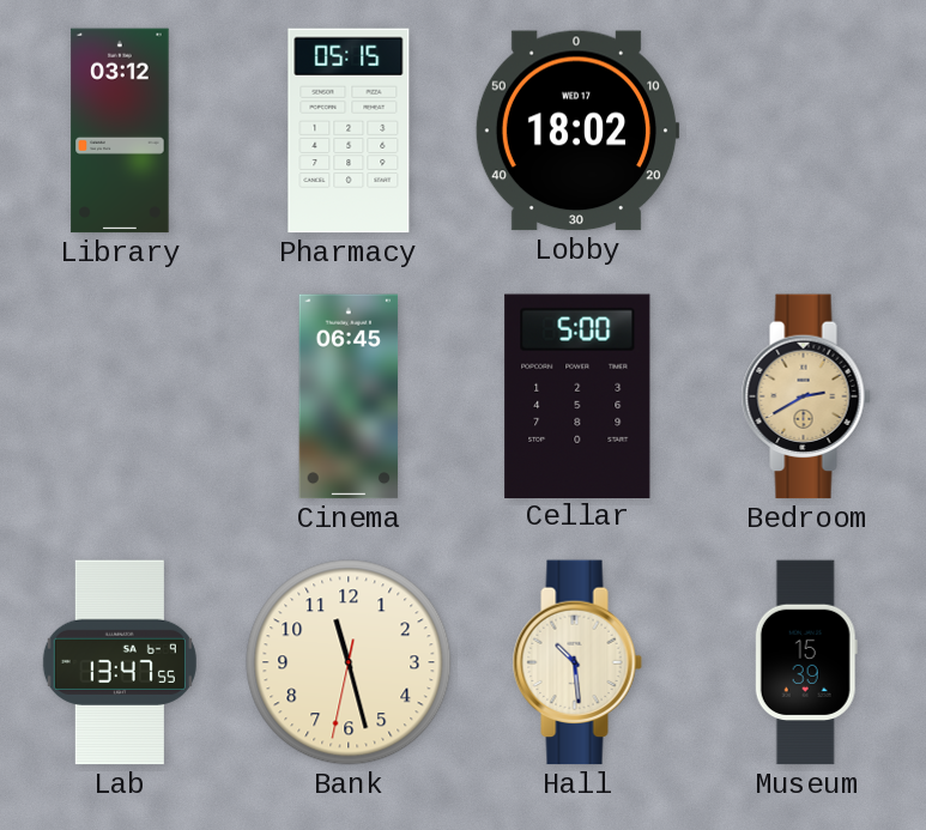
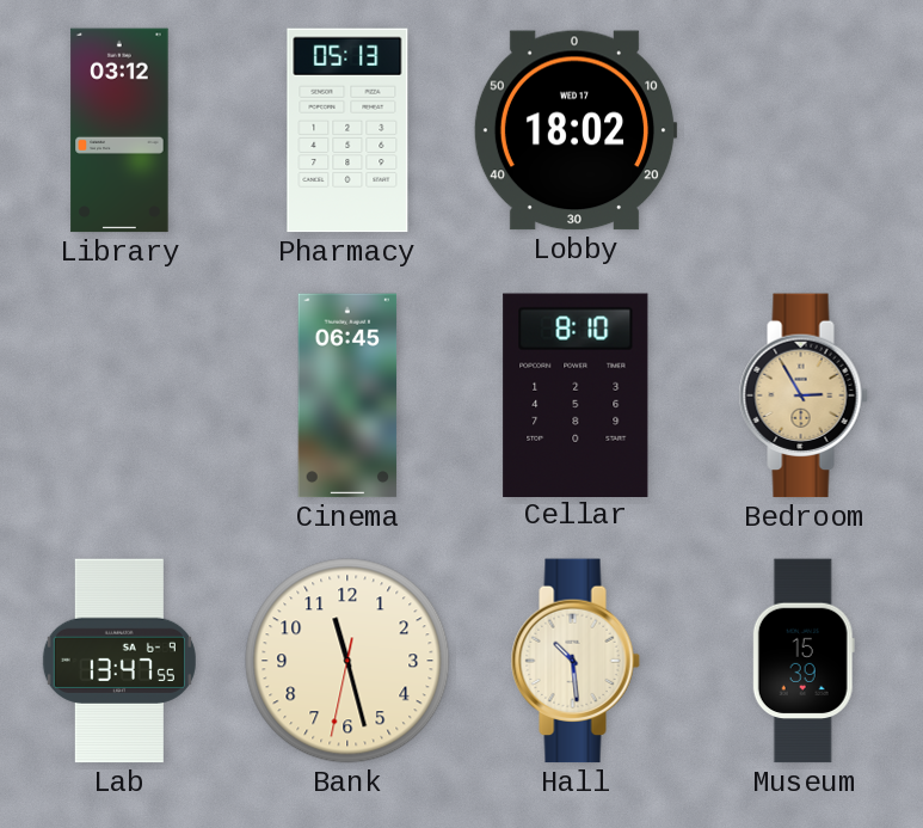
Pharmacy: 05:15 -> 05:13 (347, 130)
Cellar: 5:00 -> 8:10 (576, 394)
Bedroom: 2:40 -> 2:55 (804, 395)
